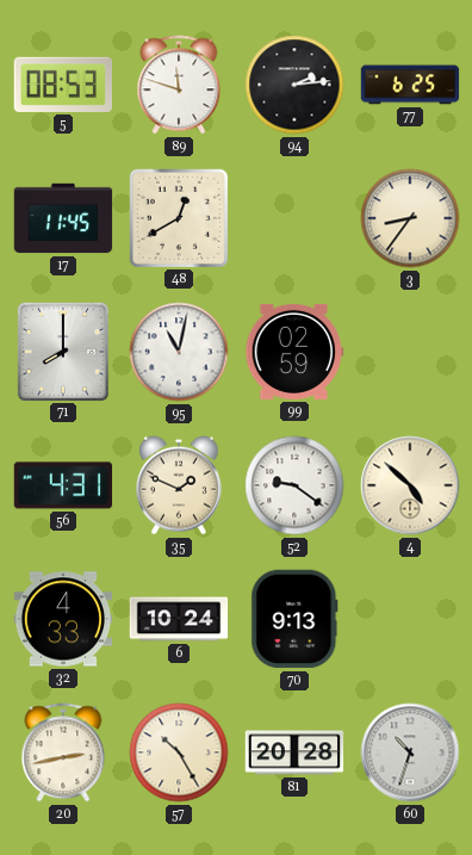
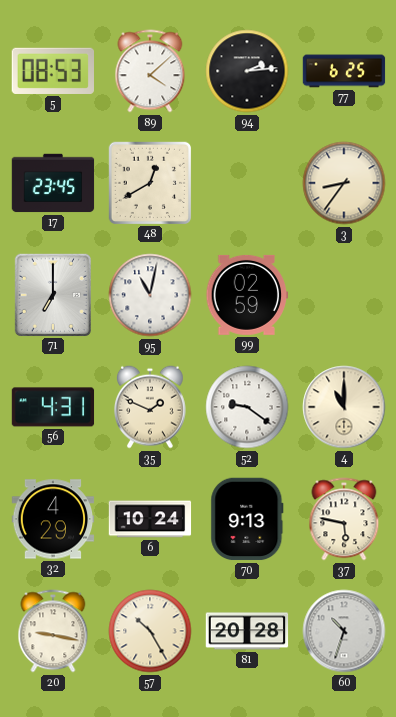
89: 11:48 -> 4:08 (150, 71)
17: 11:45 -> 23:45 (53, 183)
71: 8:00 -> 7:00 (52, 294)
4: 4:52 -> 11:00 (344, 407)
32: 4:33 -> 4:29 (53, 519)
37: none -> 5:47 (344, 519)
20: 2:43 -> 9:17 (53, 631)
